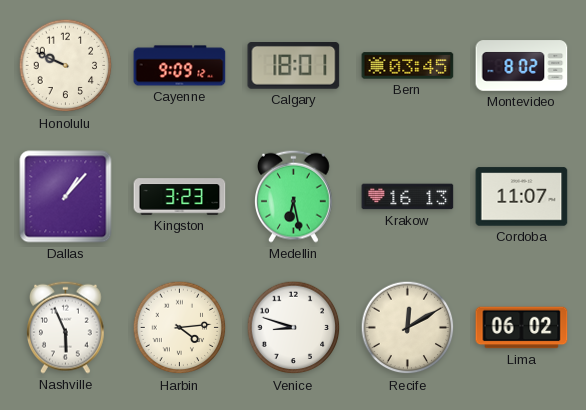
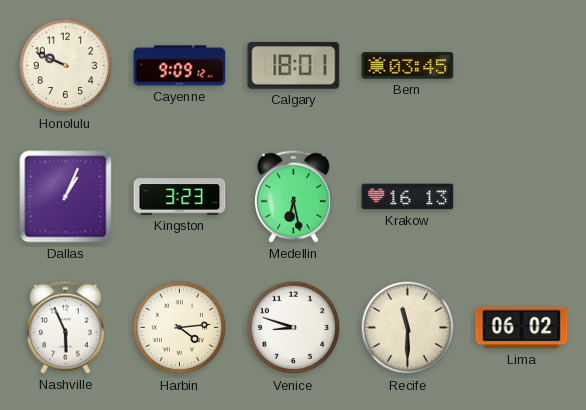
Montevideo: 8:02 -> none (522, 66)
Dallas: 1:07 -> 1:04 (66, 197)
Cordoba: 11:07 -> none (522, 197)
Recife: 12:10 -> 11:30 (408, 328)
